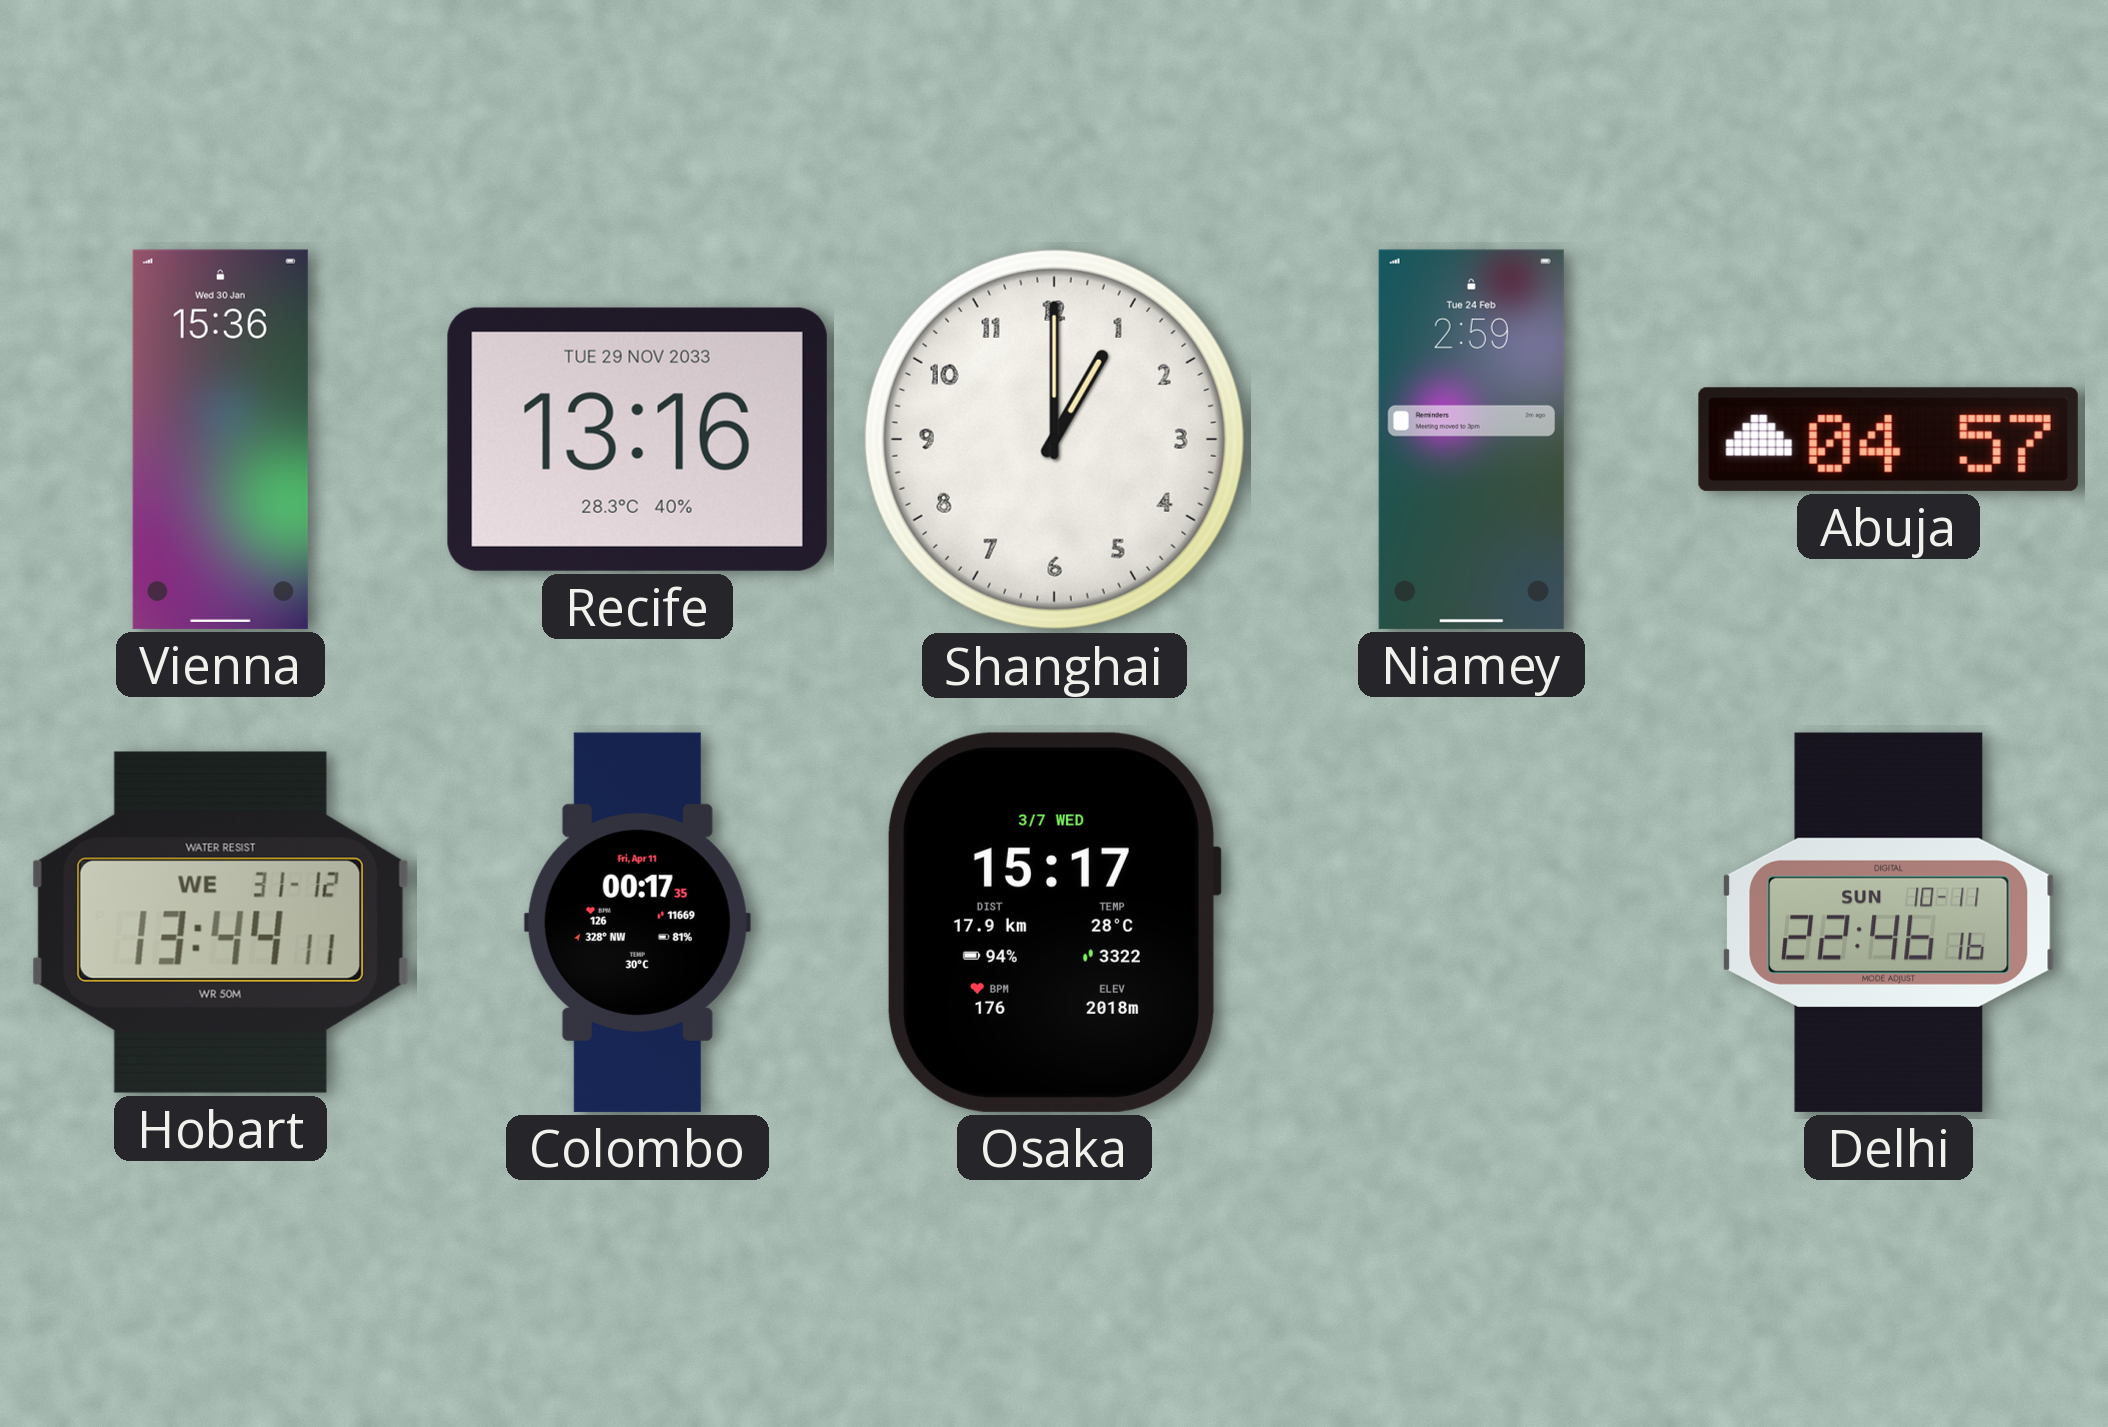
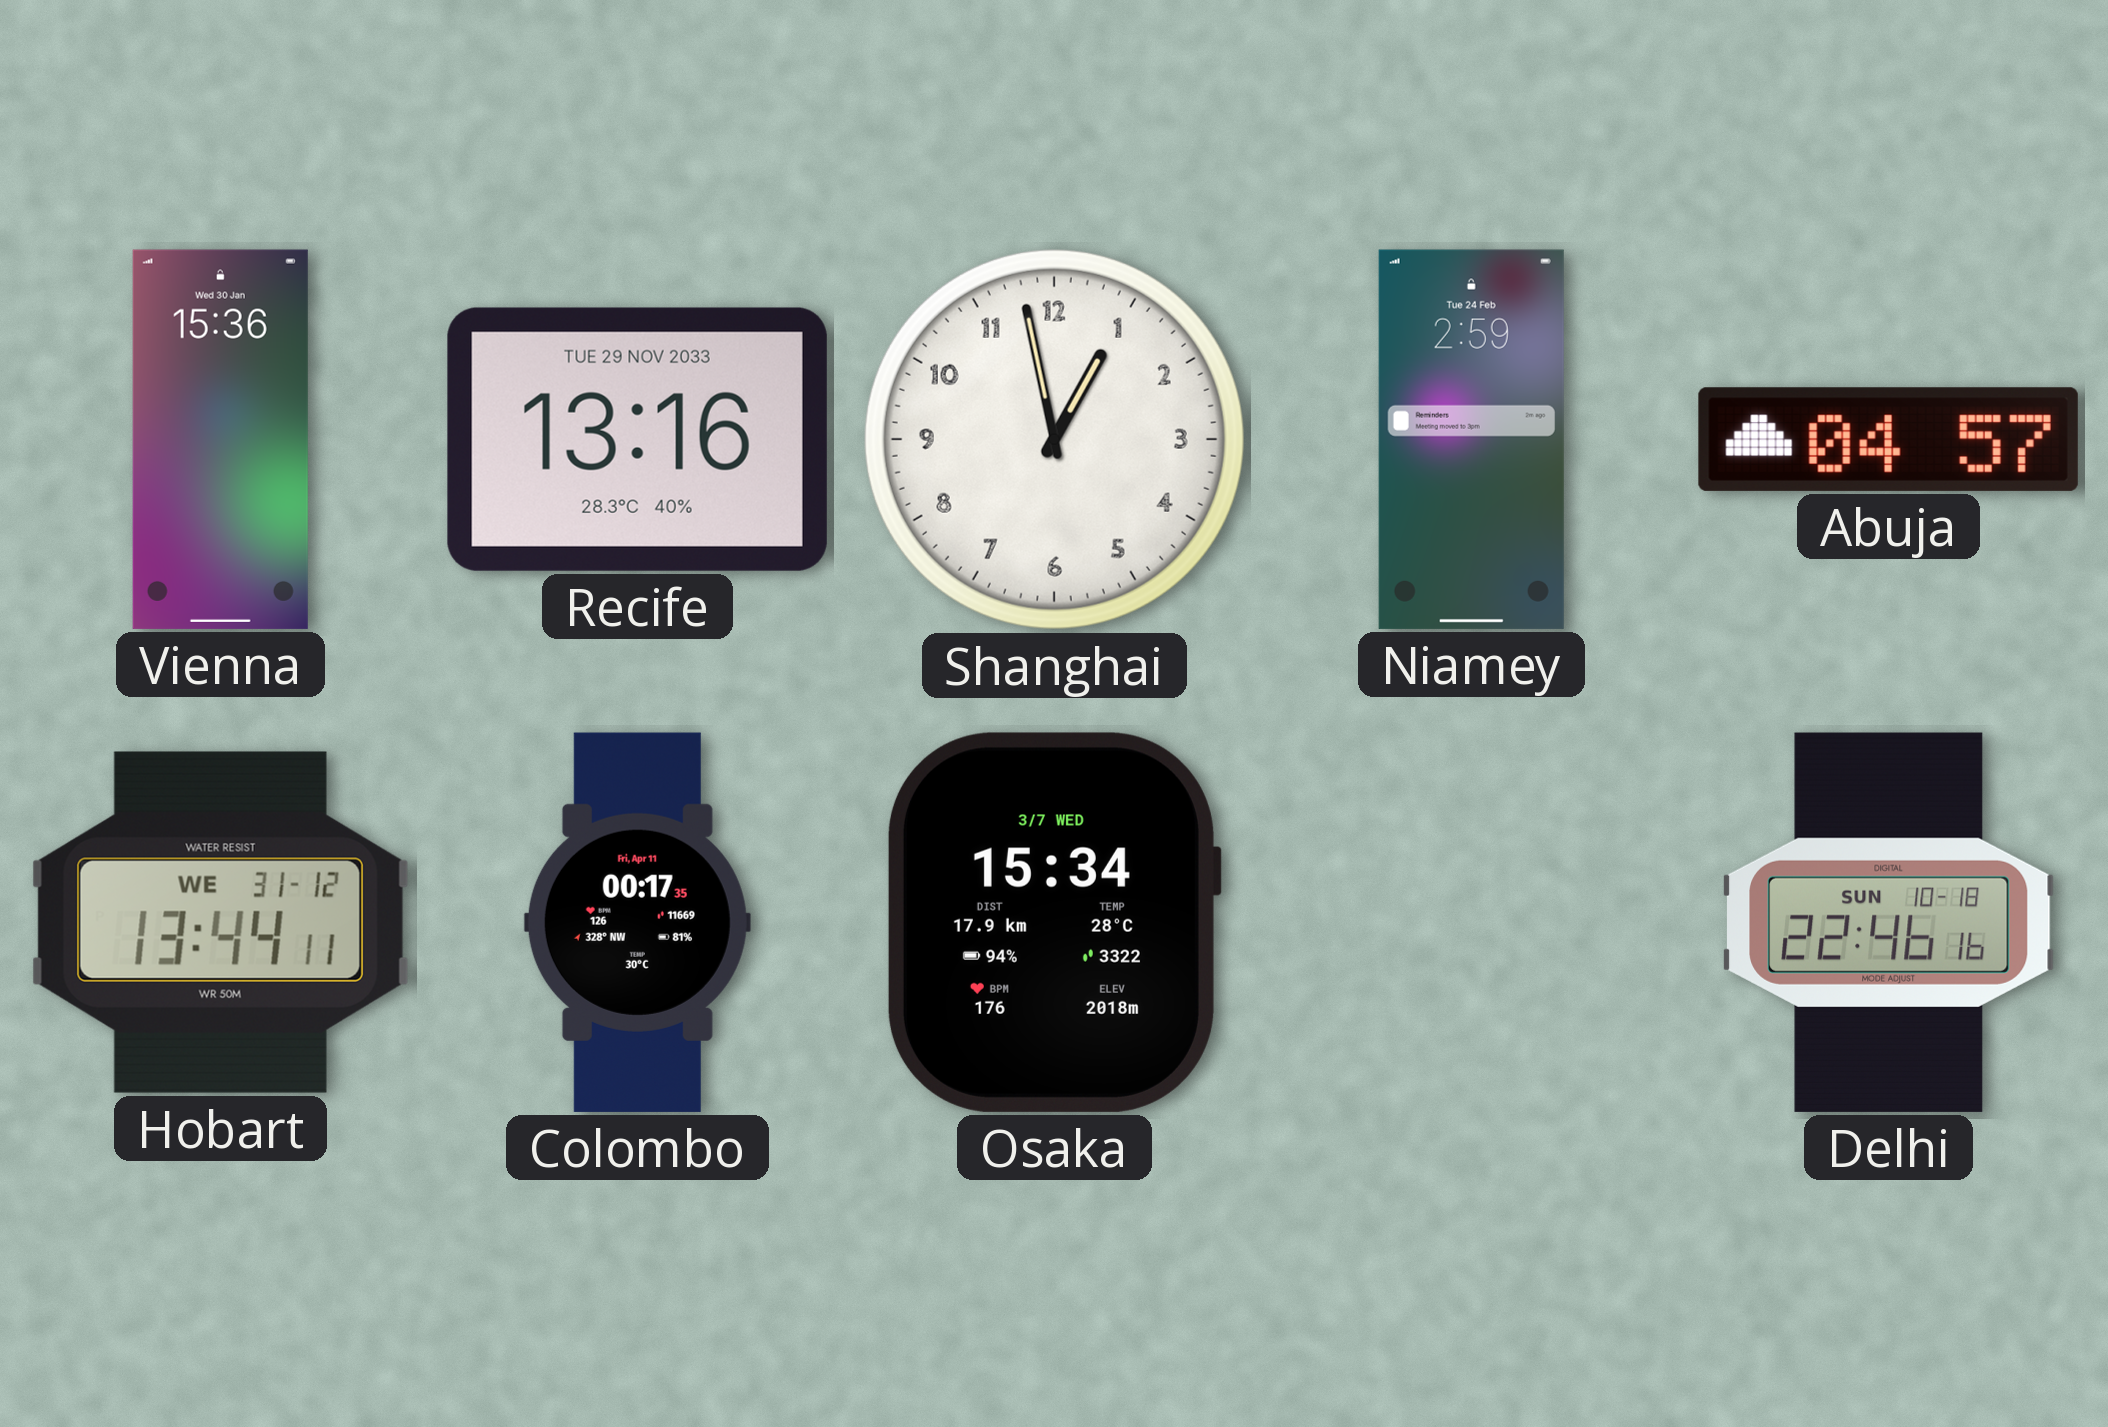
Shanghai: 1:00 -> 12:58 (1054, 439)
Osaka: 15:17 -> 15:34 (1054, 922)
Delhi date: SUN 10-11 -> SUN 10-18 (1889, 922)
